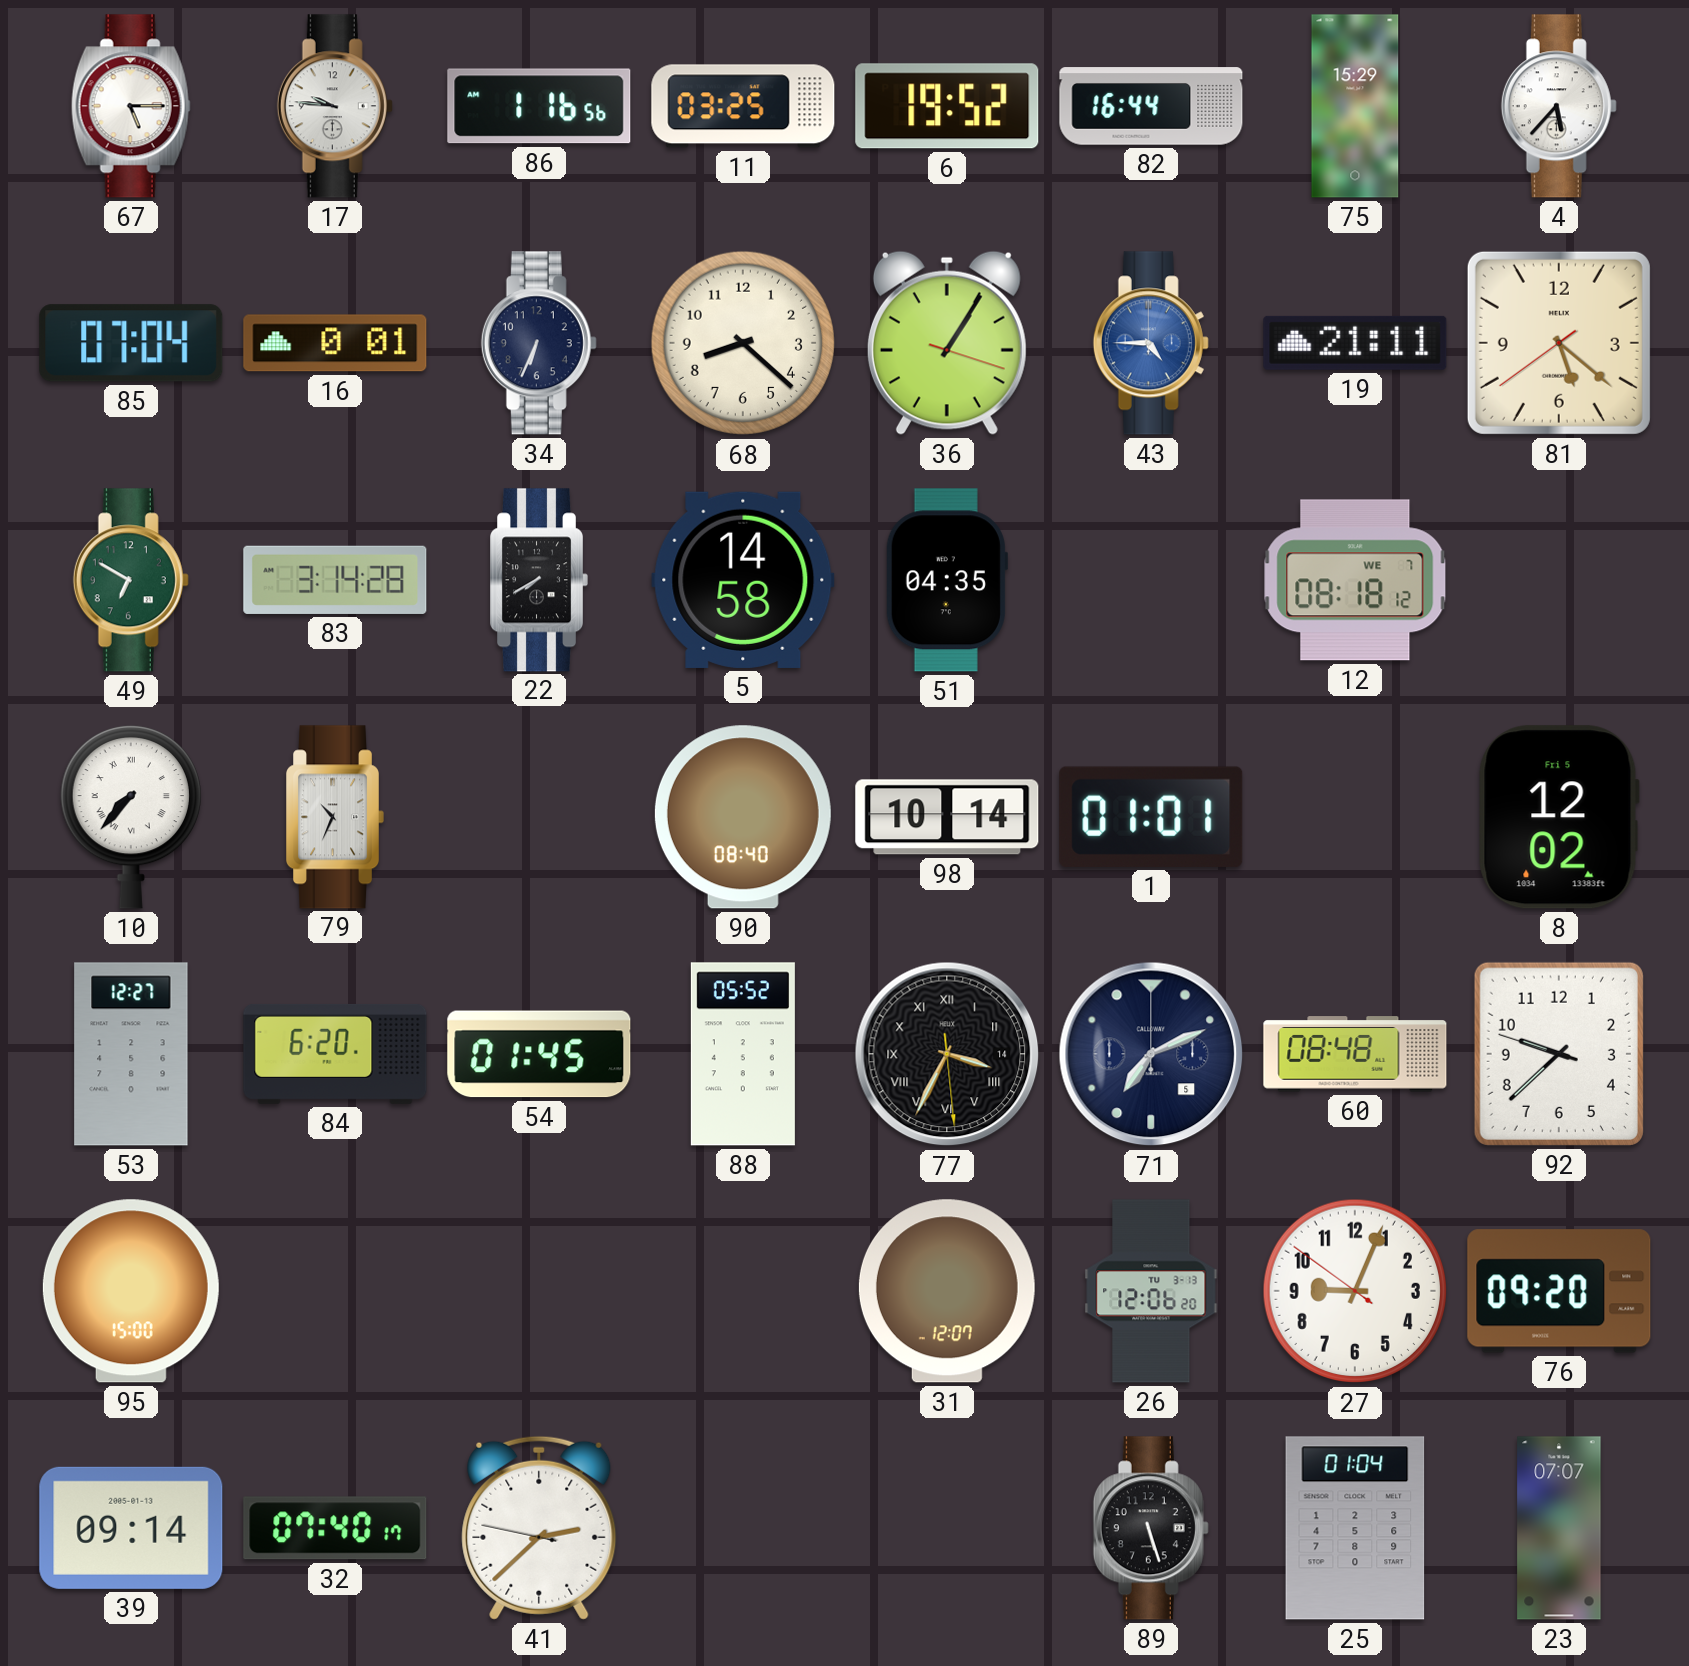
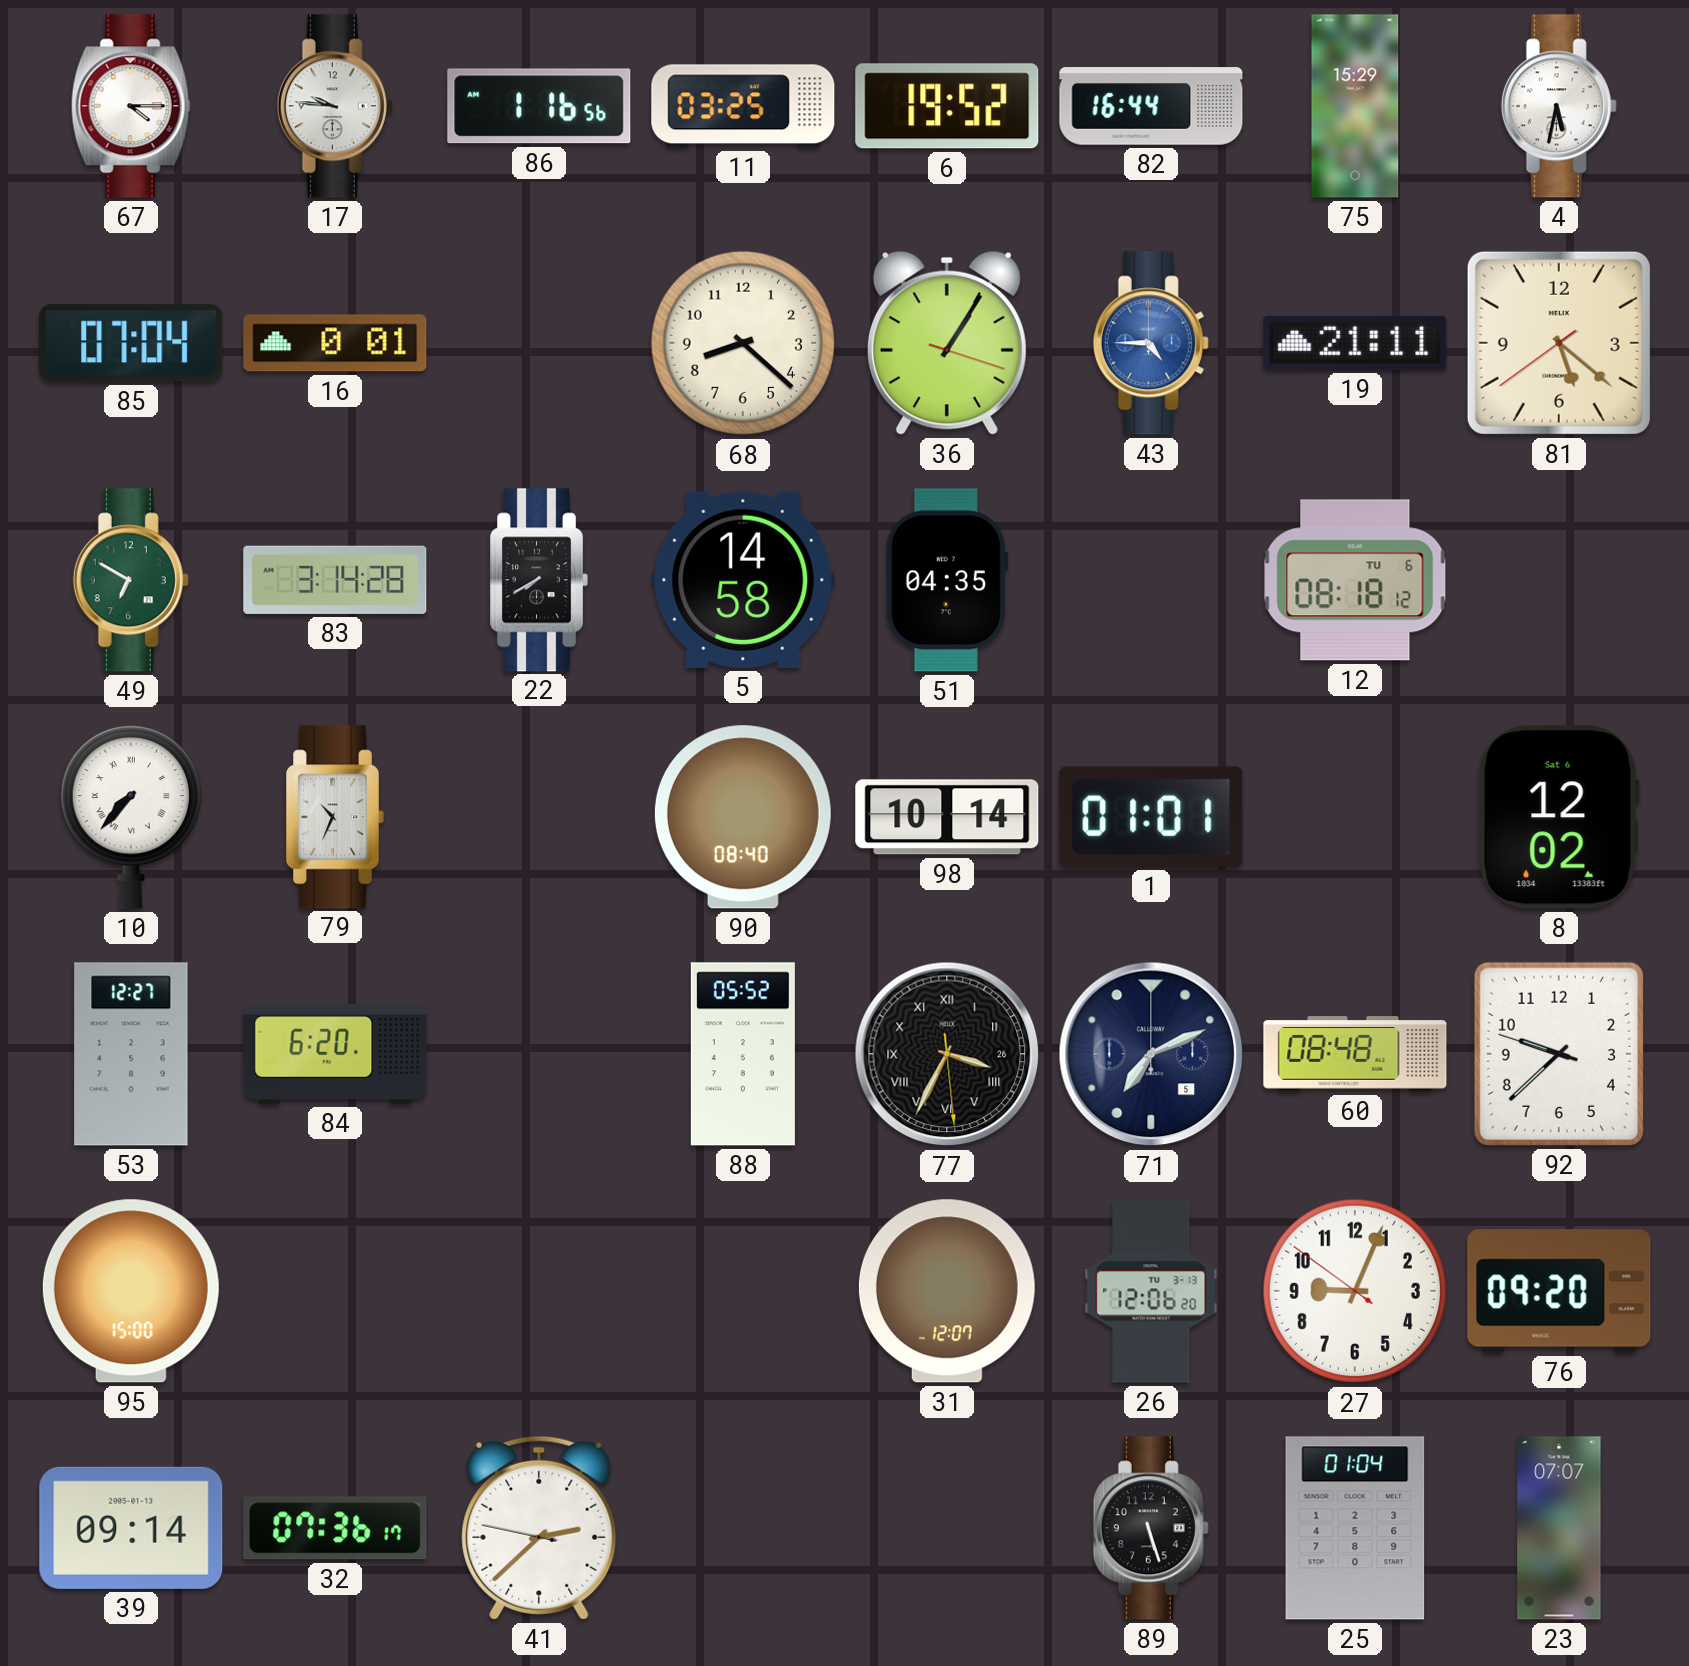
67: 5:15 -> 4:15 (131, 106)
4: 5:37 -> 5:32 (1559, 106)
34: 6:34 -> none (539, 343)
12 date: WE 7 -> TU 6 (1355, 580)
8 date: Fri 5 -> Sat 6 (1559, 817)
54: 01:45 -> none (539, 1054)
77 date: 14 -> 26 (947, 1054)
32: 07:40 -> 07:36 (335, 1528)
